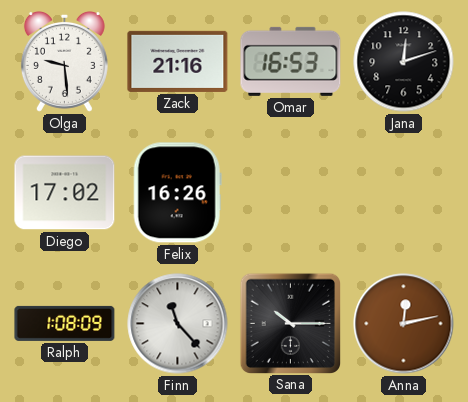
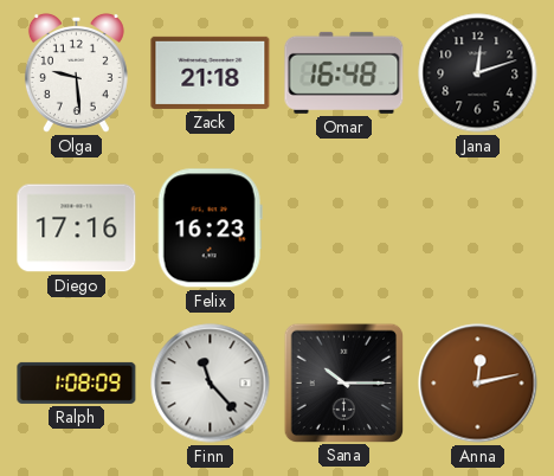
Zack: 21:16 -> 21:18 (211, 72)
Omar: 16:53 -> 16:48 (344, 72)
Diego: 17:02 -> 17:16 (77, 229)
Felix: 16:26 -> 16:23 (210, 229)
